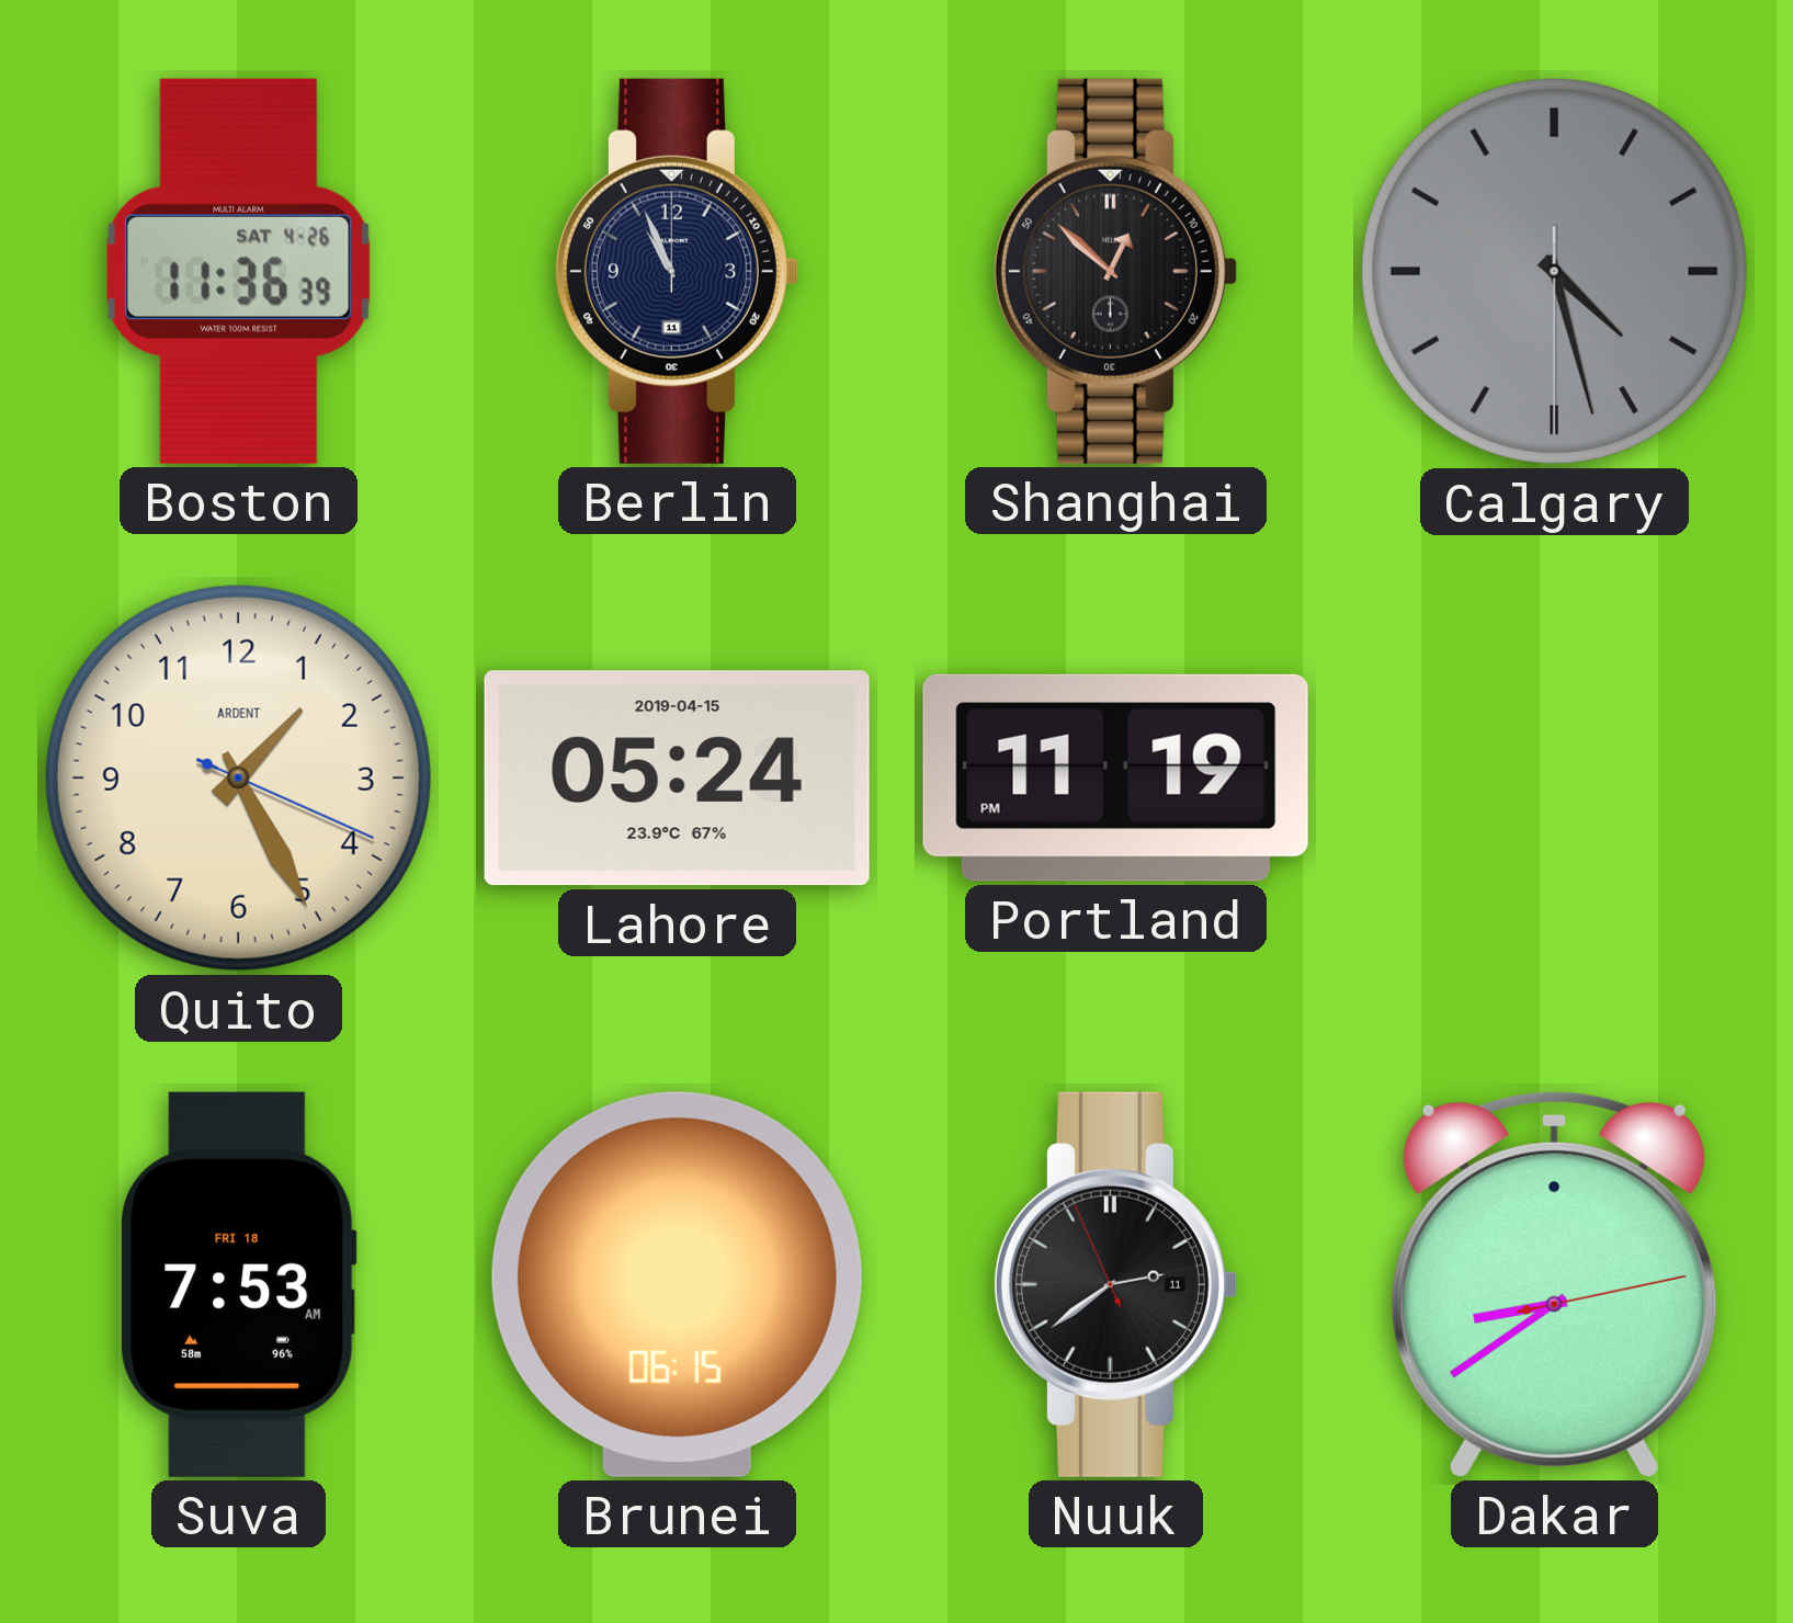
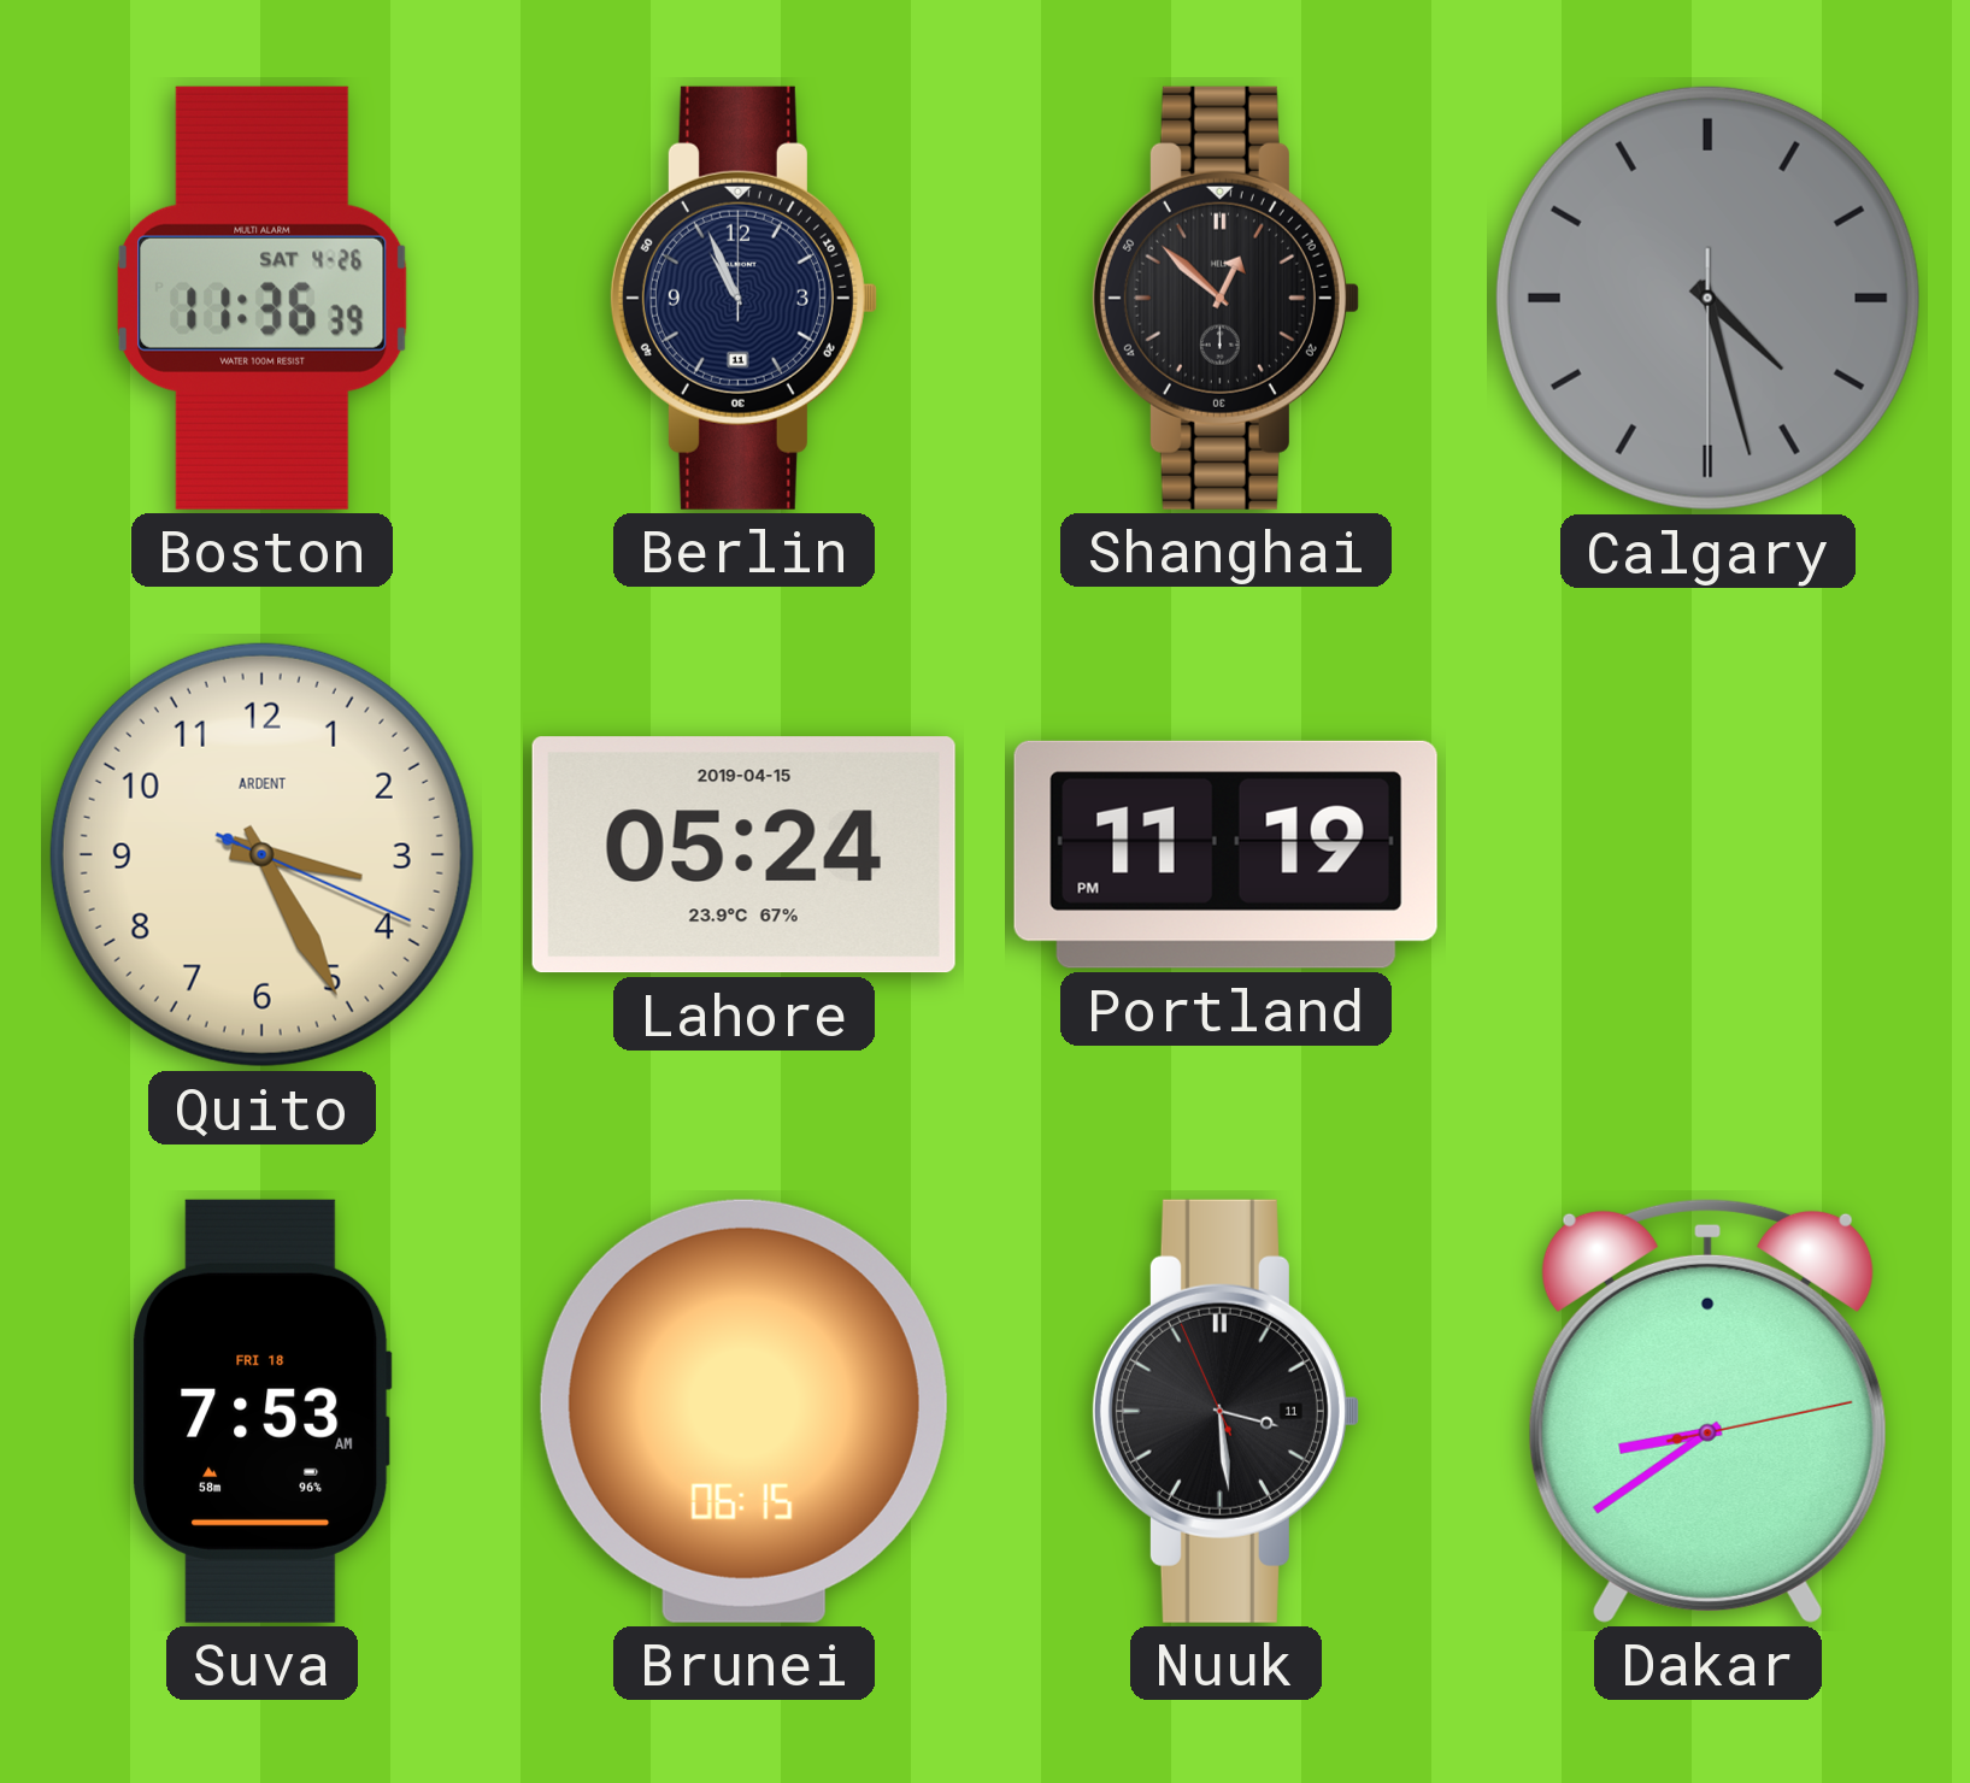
Quito: 1:25 -> 3:25 (261, 854)
Nuuk: 2:38 -> 3:28 (1225, 1411)
